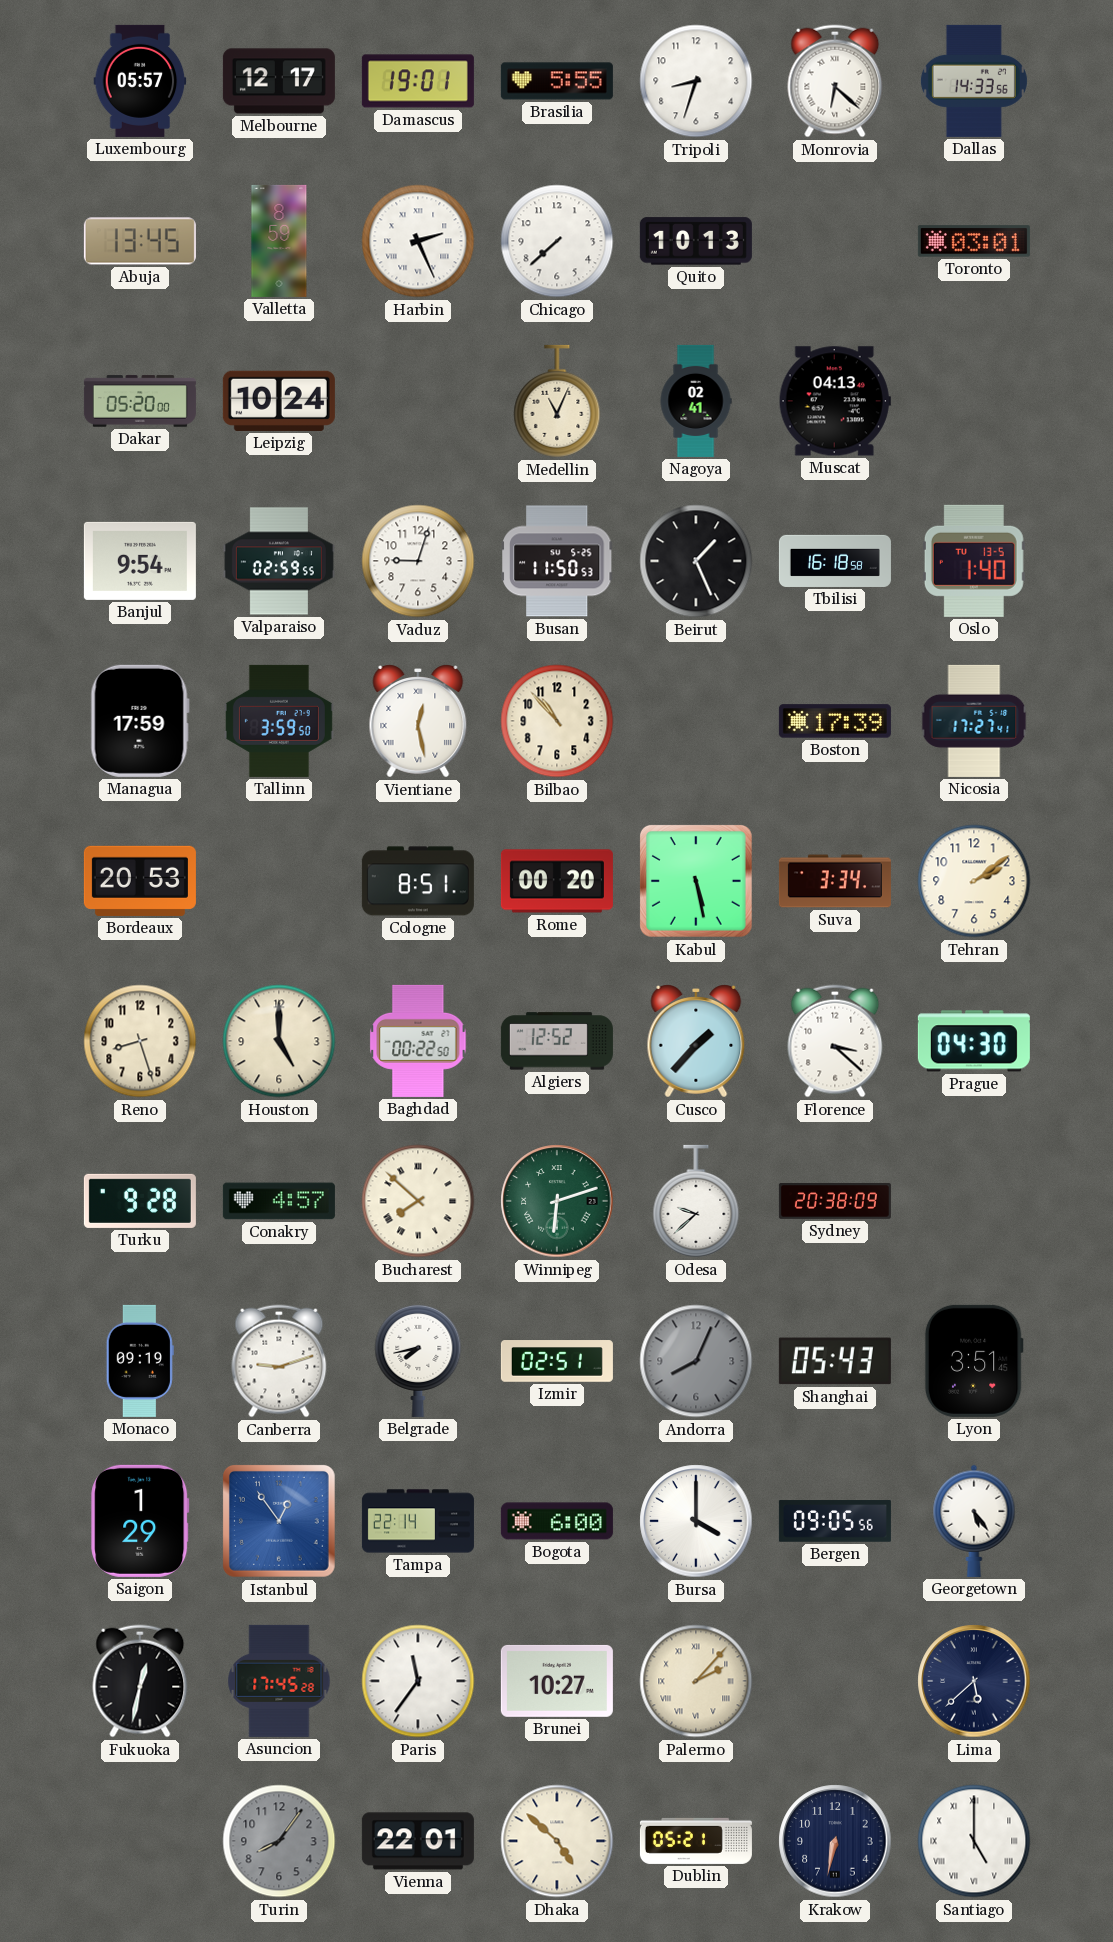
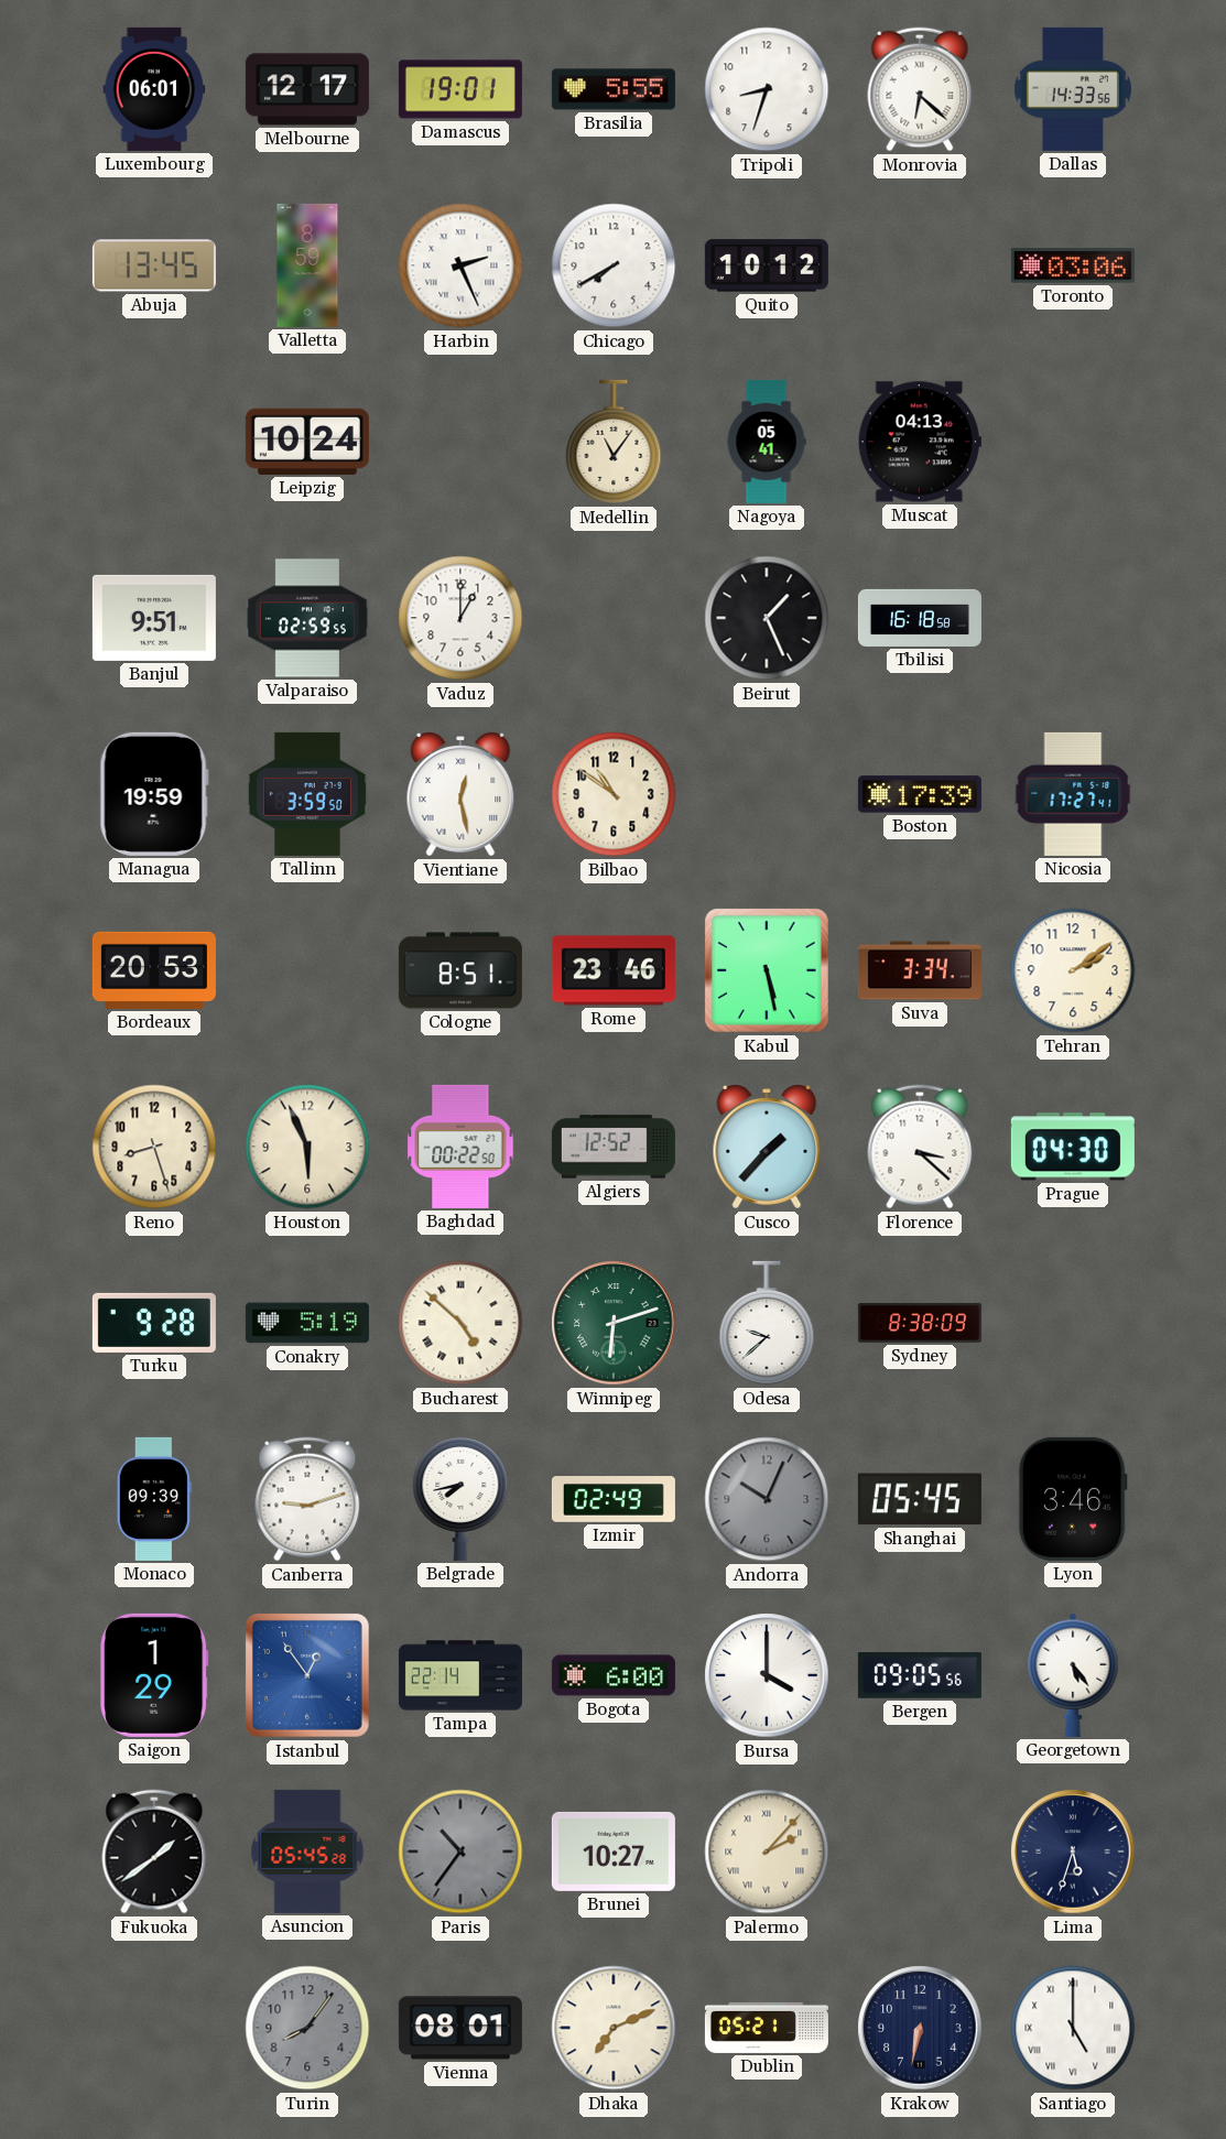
Luxembourg: 05:57 -> 06:01 (154, 89)
Chicago: 7:38 -> 7:40 (614, 265)
Quito: 10:13 -> 10:12 (767, 265)
Toronto: 03:01 -> 03:06 (1073, 265)
Dakar: 05:20 -> none (140, 401)
Medellin: 11:04 -> 11:06 (614, 442)
Nagoya: 02:41 -> 05:41 (767, 442)
Banjul: 9:54 -> 9:51 (154, 618)
Vaduz: 9:03 -> 1:00 (460, 618)
Busan: 11:50 -> none (558, 561)
Oslo: 1:40 -> none (974, 561)
Managua: 17:59 -> 19:59 (154, 794)
Bilbao: 10:53 -> 10:51 (614, 794)
Rome: 00:20 -> 23:46 (614, 970)
Houston: 5:00 -> 5:56 (307, 1147)
Conakry: 4:57 -> 5:19 (307, 1323)
Bucharest: 7:52 -> 4:52 (460, 1323)
Sydney: 20:38 -> 8:38 (920, 1324)
Monaco: 09:19 -> 09:39 (154, 1499)
Izmir: 02:51 -> 02:49 (614, 1499)
Andorra: 8:04 -> 10:04 (767, 1499)
Shanghai: 05:43 -> 05:45 (920, 1499)
Lyon: 3:51 -> 3:46 (1073, 1499)
Fukuoka: 12:32 -> 1:39 (154, 1852)
Asuncion: 17:45 -> 05:45 (307, 1852)
Paris: 11:36 -> 10:36 (460, 1852)
Paris dial: white -> grey (460, 1852)
Lima: 5:38 -> 5:33 (1073, 1852)
Vienna: 22:01 -> 08:01 (460, 2028)
Dhaka: 4:52 -> 7:11 (614, 2028)
